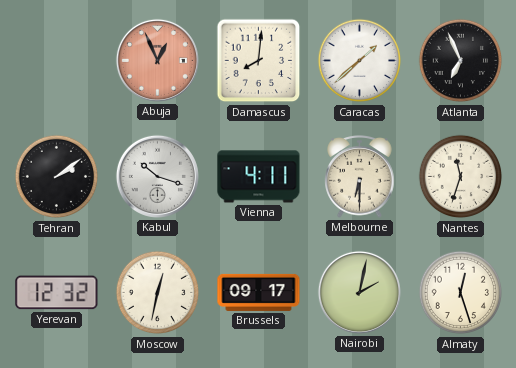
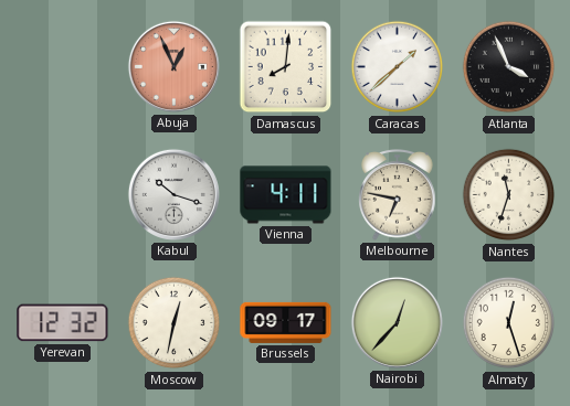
Atlanta: 6:56 -> 3:56 (509, 67)
Tehran: 2:09 -> none (57, 177)
Melbourne: 6:30 -> 6:47 (398, 195)
Nairobi: 2:02 -> 12:37 (397, 322)
